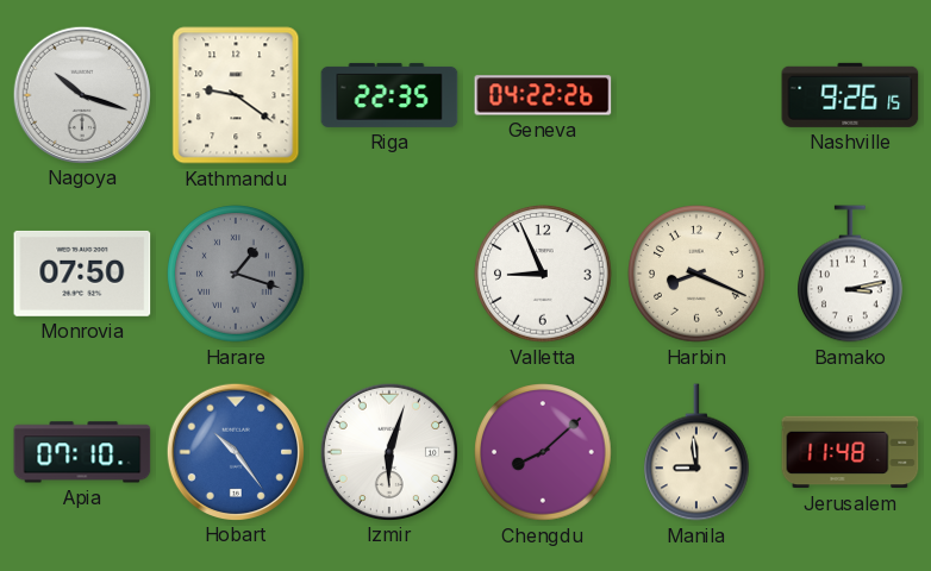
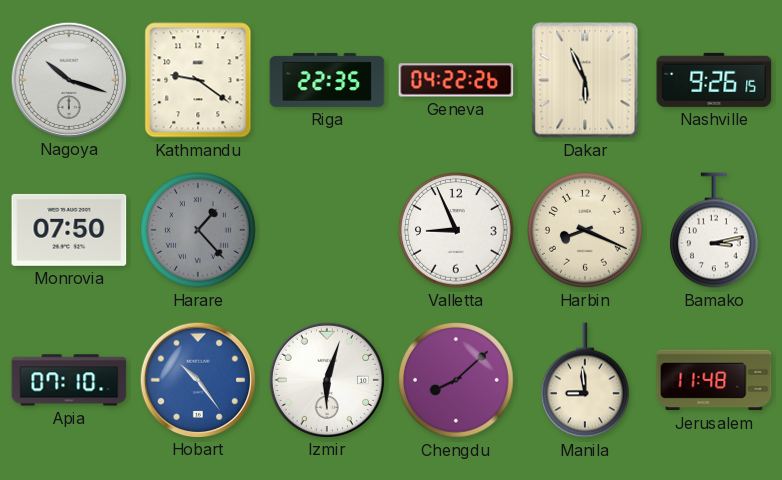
Dakar: none -> 5:56 (585, 80)
Harare: 1:18 -> 1:23 (198, 230)
